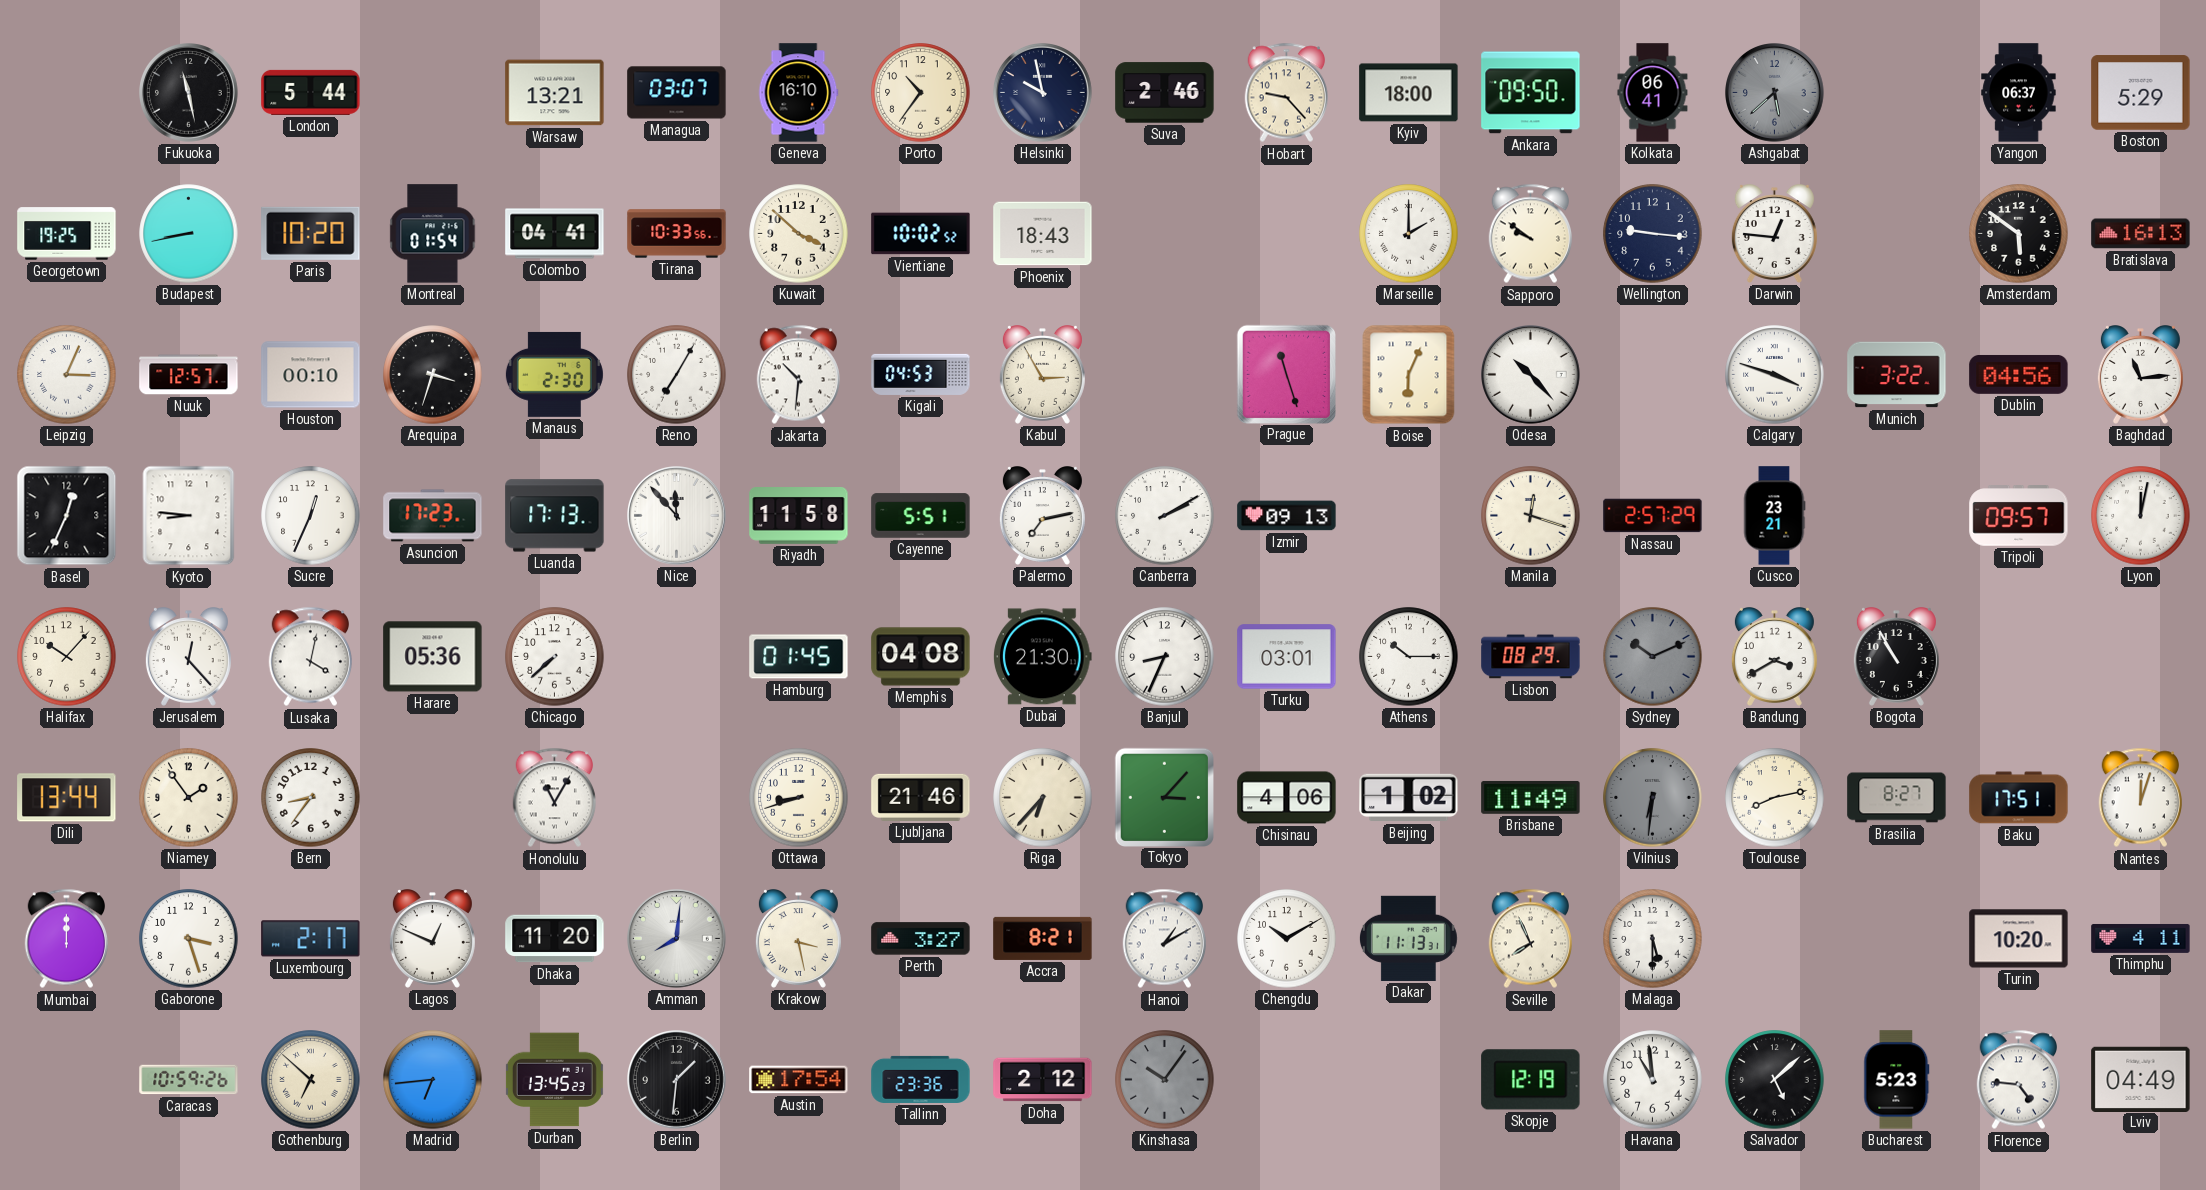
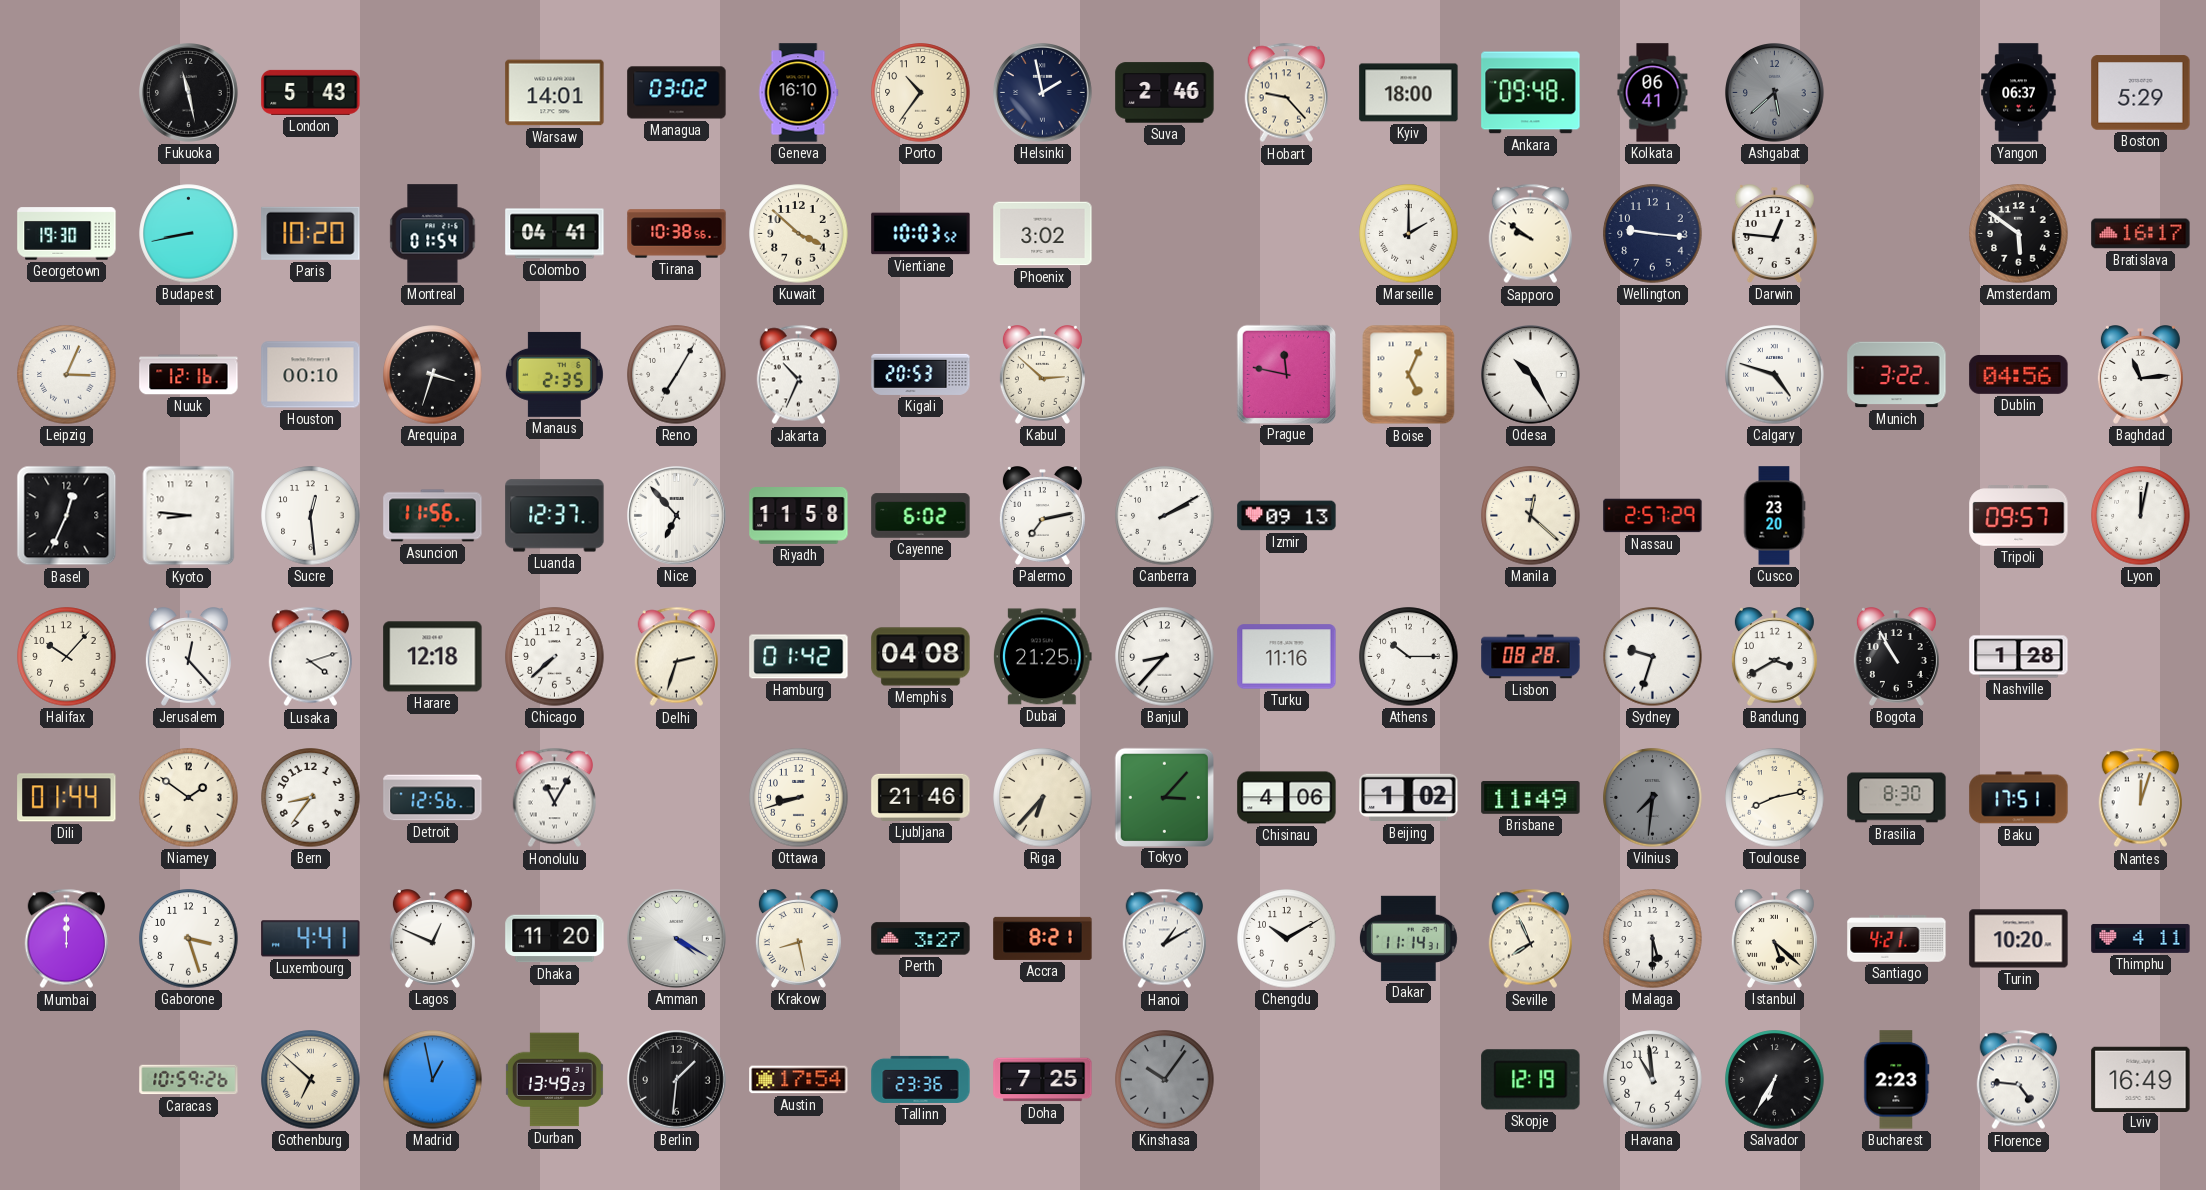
London: 5:44 -> 5:43 (311, 92)
Warsaw: 13:21 -> 14:01 (555, 93)
Managua: 03:07 -> 03:02 (677, 93)
Helsinki: 9:58 -> 1:58 (1043, 93)
Ankara: 09:50 -> 09:48 (1531, 93)
Georgetown: 19:25 -> 19:30 (67, 234)
Tirana: 10:33 -> 10:38 (677, 234)
Vientiane: 10:02 -> 10:03 (921, 234)
Phoenix: 18:43 -> 3:02 (1043, 234)
Bratislava: 16:13 -> 16:17 (2141, 234)
Nuuk: 12:57 -> 12:16 (189, 375)
Manaus: 2:30 -> 2:35 (554, 374)
Jakarta: 10:31 -> 10:34 (798, 375)
Kigali: 04:53 -> 20:53 (921, 374)
Kabul: 2:55 -> 2:52 (1042, 375)
Prague: 11:27 -> 11:47 (1286, 374)
Boise: 6:04 -> 5:04 (1409, 375)
Odesa: 10:23 -> 10:25 (1531, 375)
Calgary: 3:48 -> 4:48 (1775, 375)
Sucre: 12:34 -> 12:29 (311, 516)
Asuncion: 17:23 -> 11:56 (433, 516)
Luanda: 17:13 -> 12:37 (555, 516)
Nice: 11:53 -> 6:53 (677, 516)
Cayenne: 5:51 -> 6:02 (921, 516)
Manila: 12:18 -> 12:22 (1531, 516)
Cusco: 23:21 -> 23:20 (1774, 516)
Lusaka: 4:02 -> 4:12 (310, 657)
Harare: 05:36 -> 12:18 (433, 657)
Delhi: none -> 2:33 (676, 657)
Hamburg: 01:45 -> 01:42 (799, 657)
Dubai: 21:30 -> 21:25 (1043, 657)
Banjul: 8:34 -> 8:37 (1165, 657)
Turku: 03:01 -> 11:16 (1287, 657)
Lisbon: 08:29 -> 08:28 (1531, 657)
Sydney: 10:11 -> 9:33 (1653, 657)
Sydney dial: grey -> white (1653, 657)
Nashville: none -> 1:28 (2019, 657)
Dili: 13:44 -> 01:44 (67, 798)
Niamey: 1:54 -> 1:51 (189, 798)
Detroit: none -> 12:56 (433, 798)
Vilnius: 6:31 -> 7:31 (1653, 798)
Brasilia: 8:27 -> 8:30 (1897, 798)
Luxembourg: 2:17 -> 4:41 (311, 939)
Amman: 8:01 -> 4:20 (677, 939)
Krakow: 3:28 -> 8:28 (798, 939)
Dakar: 11:13 -> 11:14 (1408, 938)
Istanbul: none -> 5:22 (1774, 939)
Santiago: none -> 4:21 (1897, 939)
Madrid: 6:44 -> 12:58 (433, 1080)
Durban: 13:45 -> 13:49 (554, 1080)
Doha: 2:12 -> 7:25 (1043, 1080)
Salvador: 5:08 -> 6:35 (1775, 1080)
Bucharest: 5:23 -> 2:23 (1897, 1080)
Lviv: 04:49 -> 16:49 (2141, 1079)
